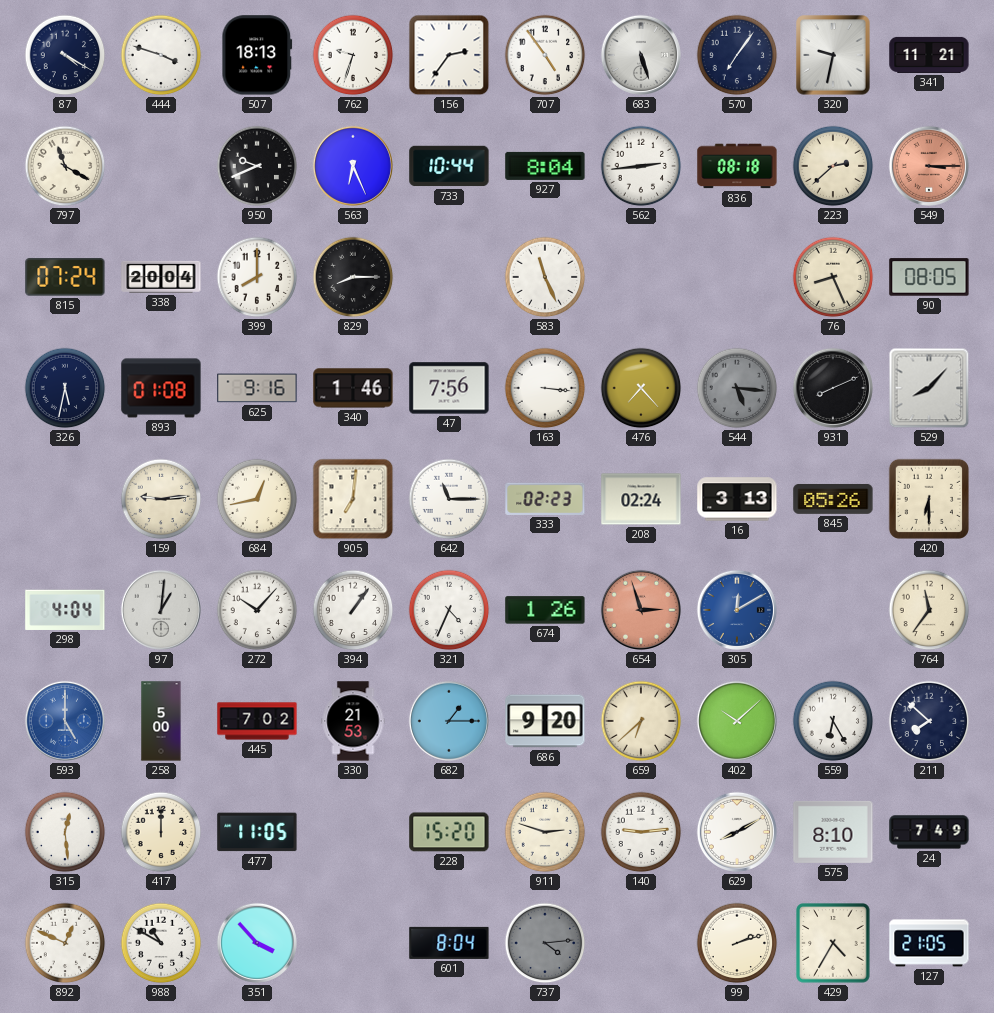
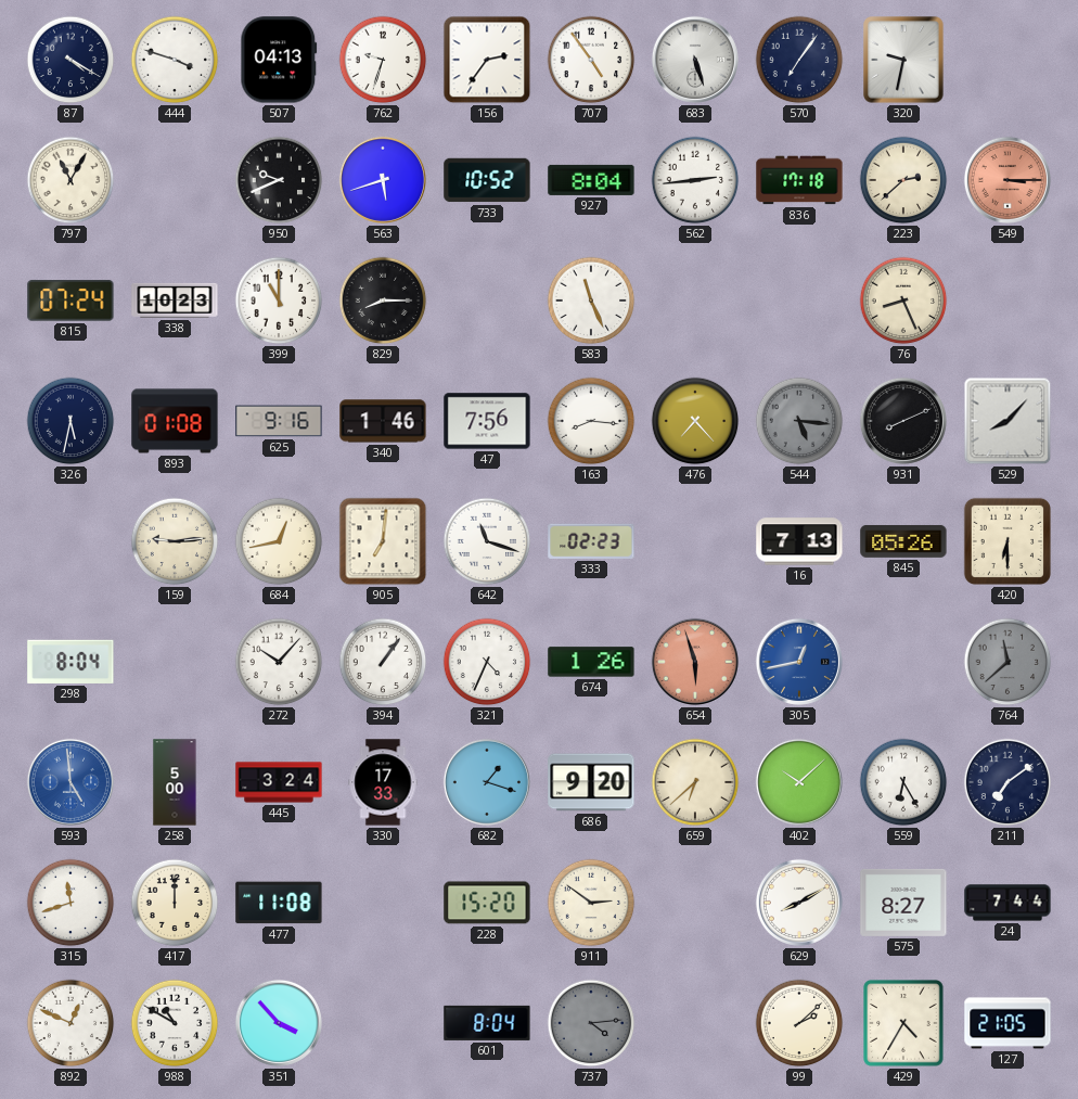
507: 18:13 -> 04:13 (279, 60)
341: 11:21 -> none (929, 55)
797: 11:20 -> 11:05 (70, 180)
563: 6:26 -> 5:42 (383, 180)
733: 10:44 -> 10:52 (487, 180)
836: 08:18 -> 17:18 (799, 180)
338: 20:04 -> 10:23 (175, 301)
399: 8:00 -> 11:00 (279, 301)
90: 08:05 -> none (929, 277)
163: 3:16 -> 8:16 (591, 421)
642: 11:15 -> 11:18 (487, 541)
208: 02:24 -> none (641, 499)
16: 3:13 -> 7:13 (799, 541)
298: 4:04 -> 8:04 (70, 662)
97: 1:01 -> none (161, 610)
654: 2:57 -> 5:57 (695, 662)
305: 12:10 -> 12:43 (799, 662)
764: 11:36 -> 11:38 (1008, 662)
764 dial: cream -> grey (1008, 662)
593: 5:00 -> 4:59 (70, 782)
445: 7:02 -> 3:24 (279, 782)
330: 21:53 -> 17:33 (383, 782)
682: 1:15 -> 1:18 (487, 782)
211: 7:52 -> 7:09 (1008, 782)
315: 12:29 -> 11:42 (70, 903)
477: 11:05 -> 11:08 (279, 903)
911: 2:48 -> 2:51 (591, 903)
140: 9:14 -> none (641, 832)
575: 8:10 -> 8:27 (903, 903)
24: 7:49 -> 7:44 (1008, 903)
99: 2:12 -> 2:08 (799, 1023)
